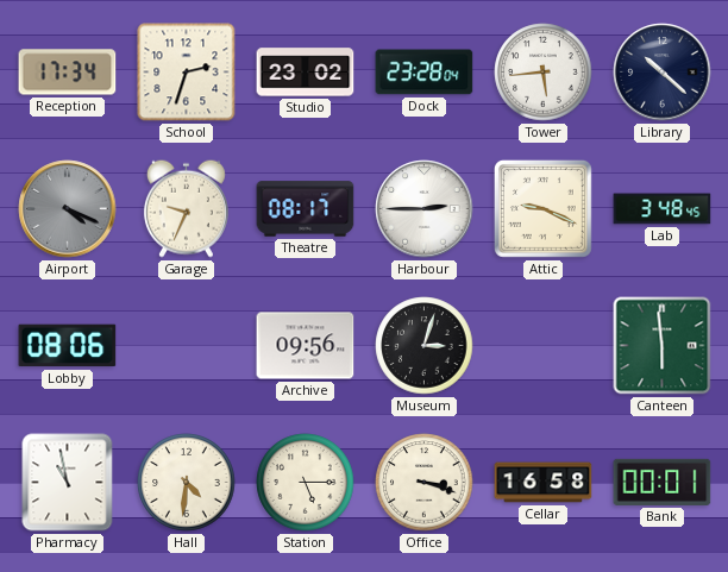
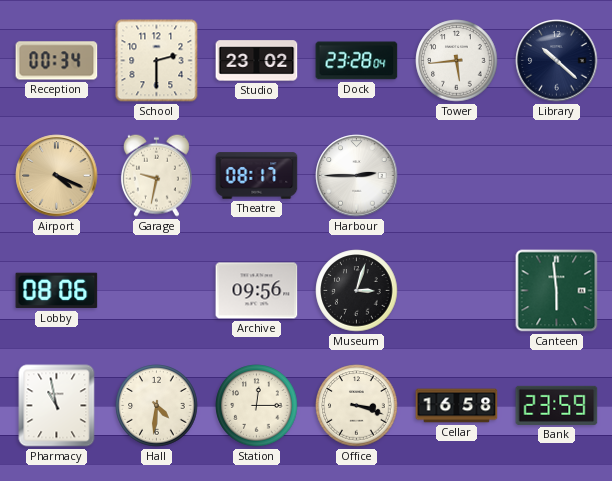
Reception: 17:34 -> 00:34 (57, 61)
School: 2:33 -> 2:30 (157, 61)
Airport dial: grey -> champagne (57, 176)
Garage: 9:34 -> 9:32 (156, 175)
Attic: 9:19 -> none (542, 208)
Lab: 3:48 -> none (663, 209)
Station: 5:15 -> 12:15 (257, 406)
Bank: 00:01 -> 23:59 (557, 405)
